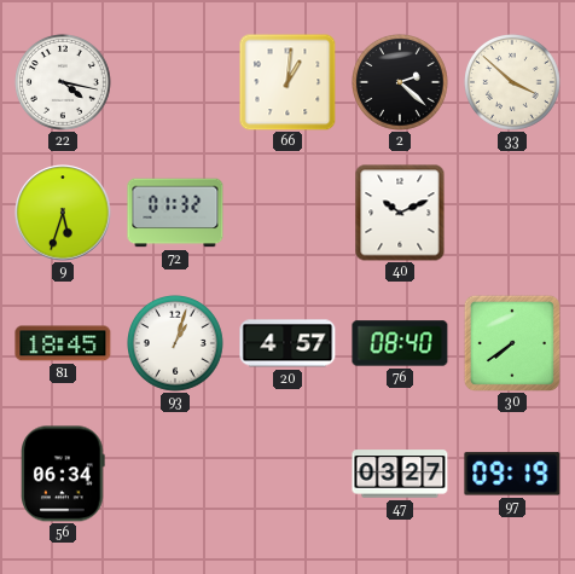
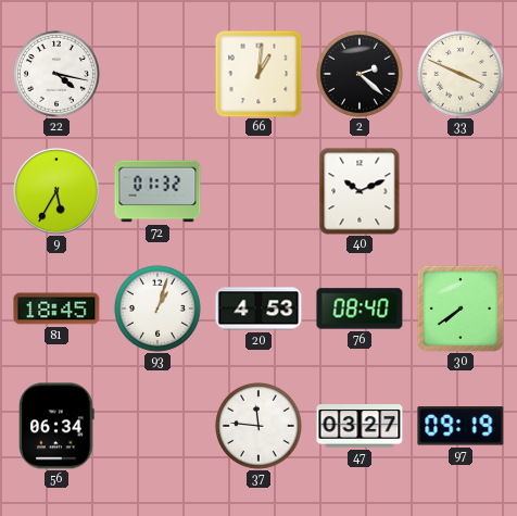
33: 3:52 -> 3:49 (462, 75)
9: 5:33 -> 5:35 (56, 191)
20: 4:57 -> 4:53 (258, 309)
37: none -> 11:46 (260, 427)
